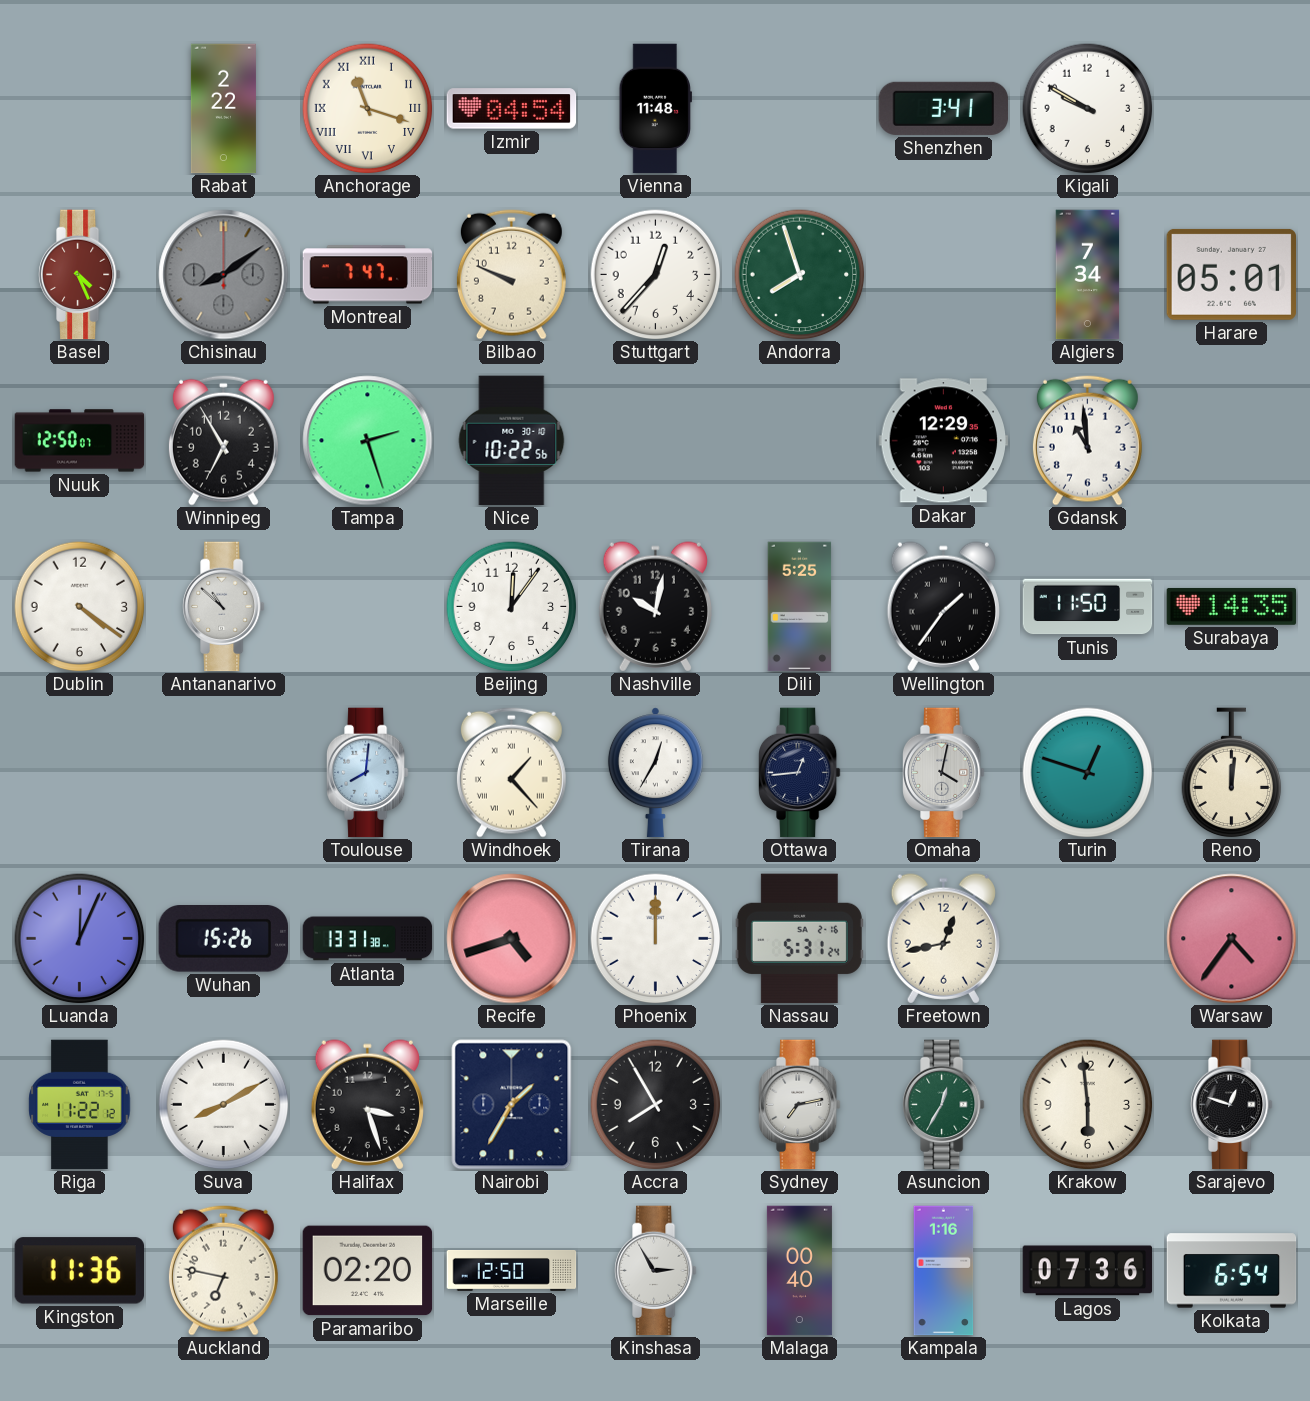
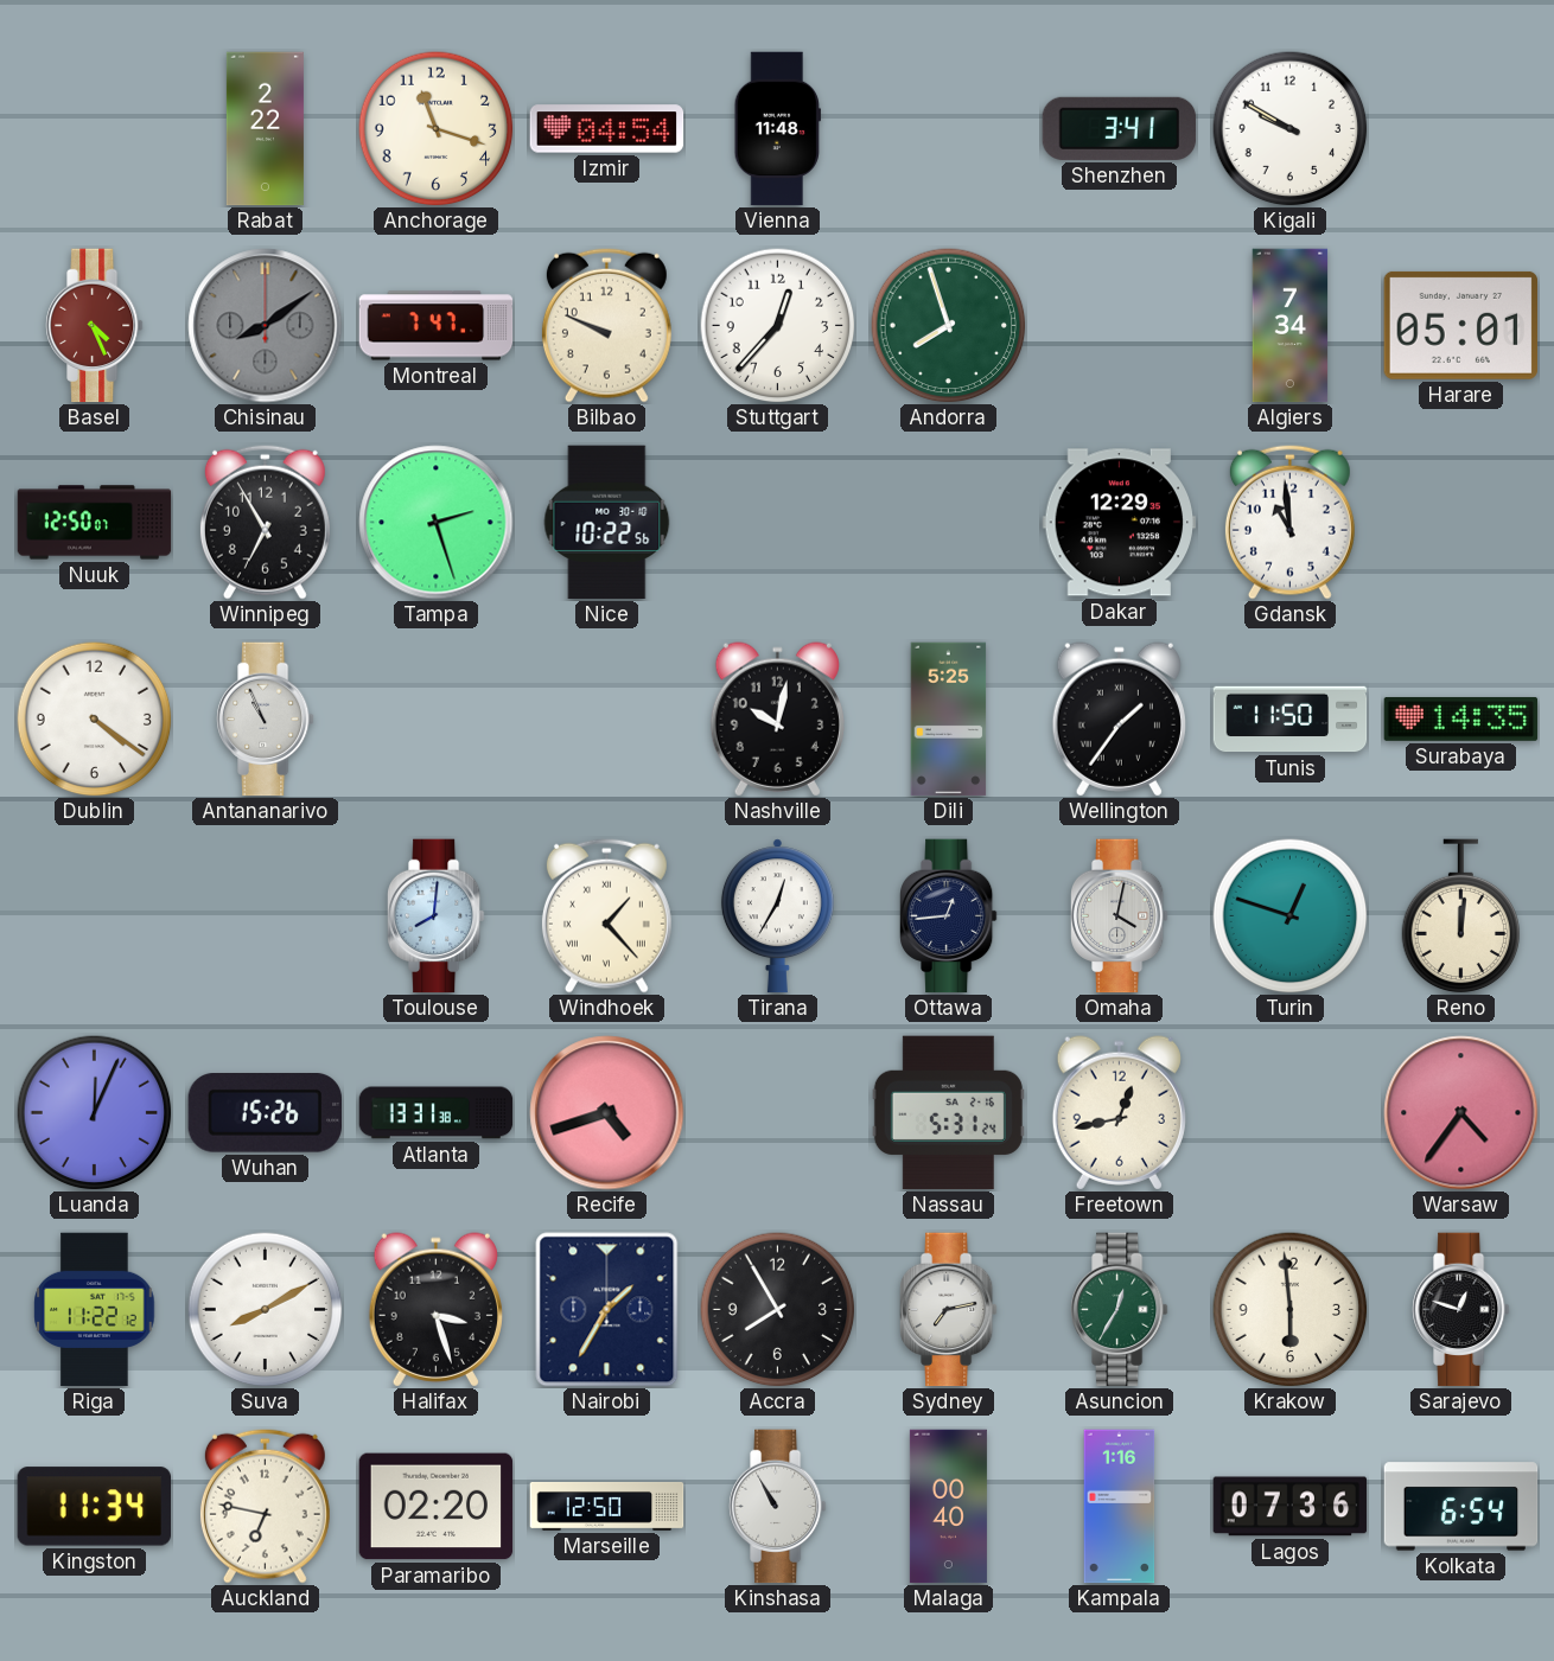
Anchorage numerals: Roman -> Arabic (437, 129)
Antananarivo: 10:52 -> 10:56 (266, 720)
Beijing: 12:06 -> none (512, 607)
Phoenix: 12:00 -> none (656, 939)
Kingston: 11:36 -> 11:34 (94, 1507)
Kinshasa: 2:55 -> 10:55 (778, 1507)
